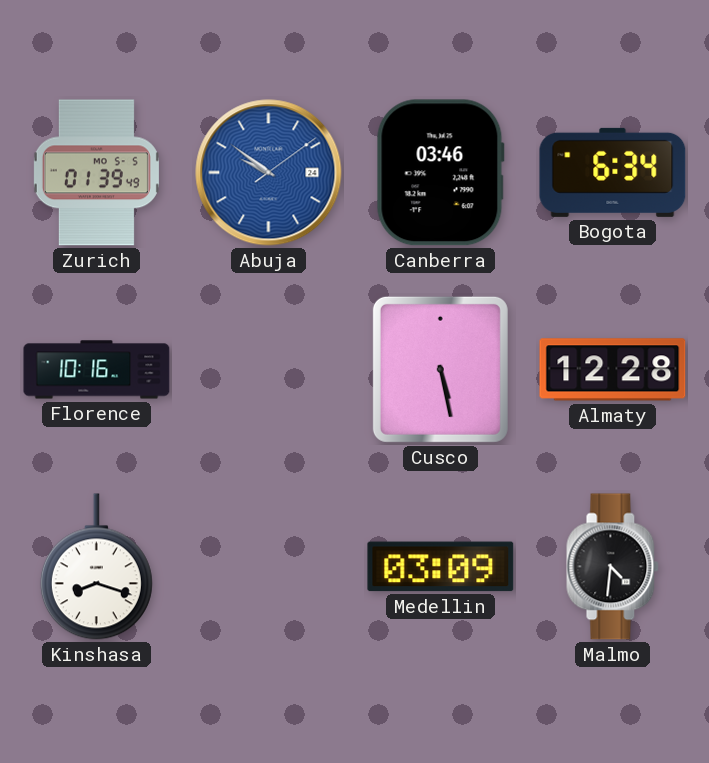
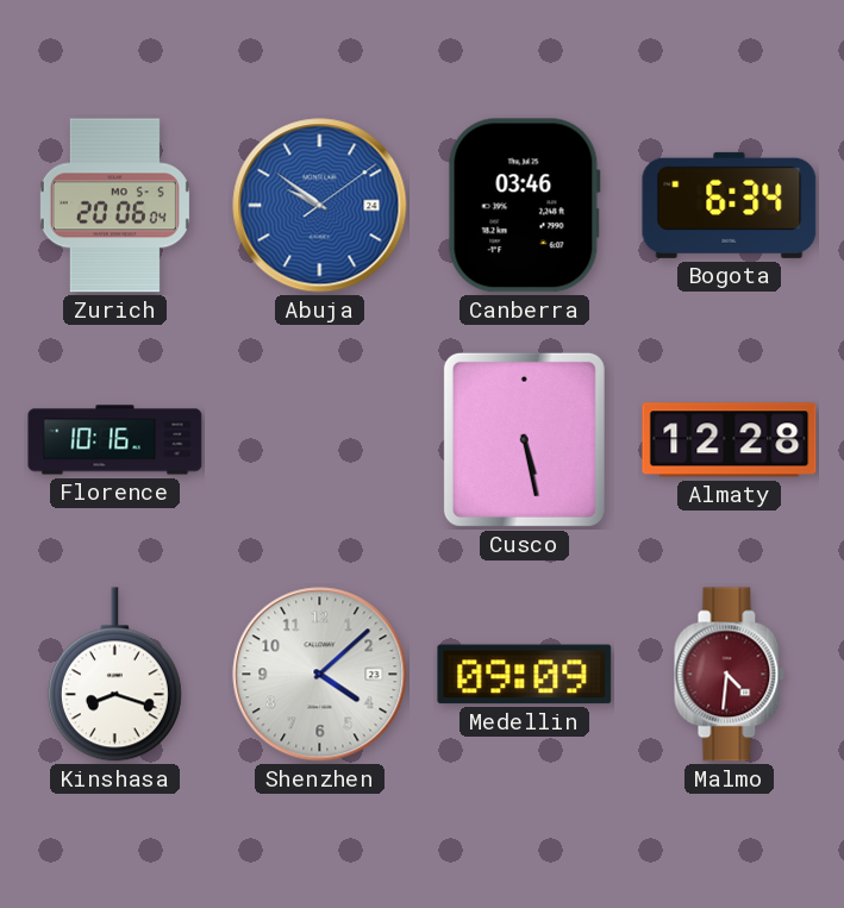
Zurich: 01:39 -> 20:06 (114, 206)
Shenzhen: none -> 4:08 (320, 675)
Medellin: 03:09 -> 09:09 (525, 675)
Malmo dial: black -> burgundy (730, 675)
